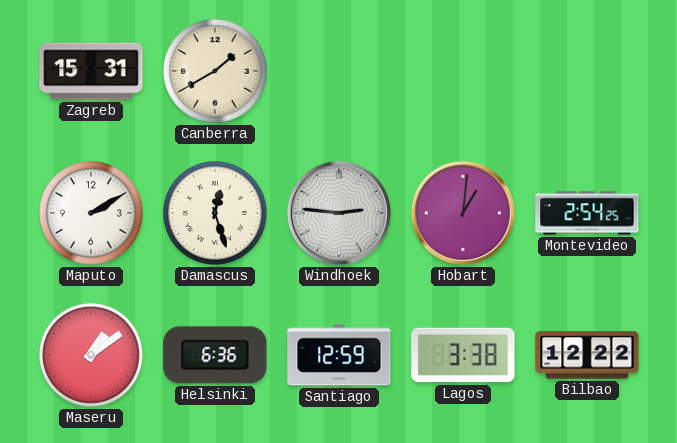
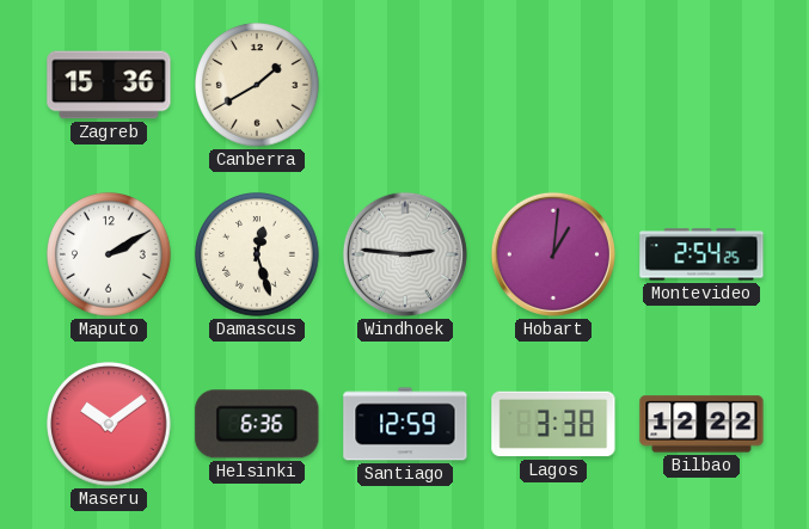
Zagreb: 15:31 -> 15:36 (109, 85)
Maseru: 1:09 -> 10:09 (110, 425)
